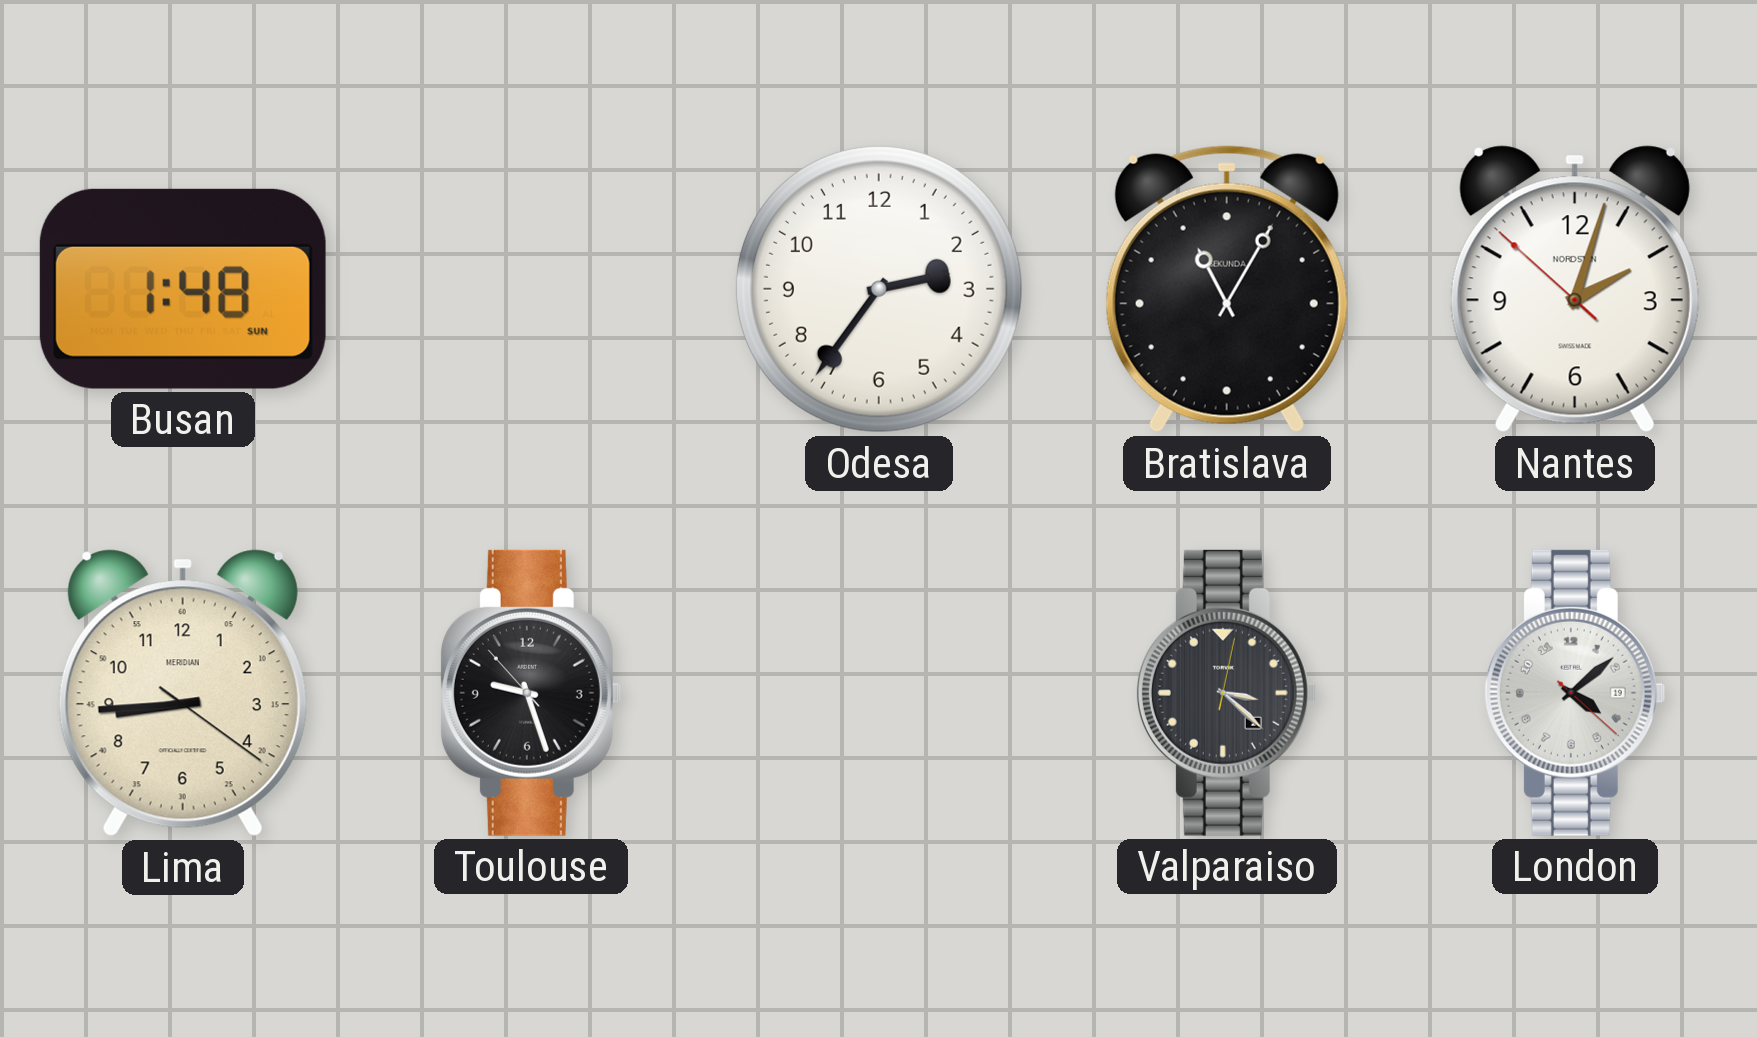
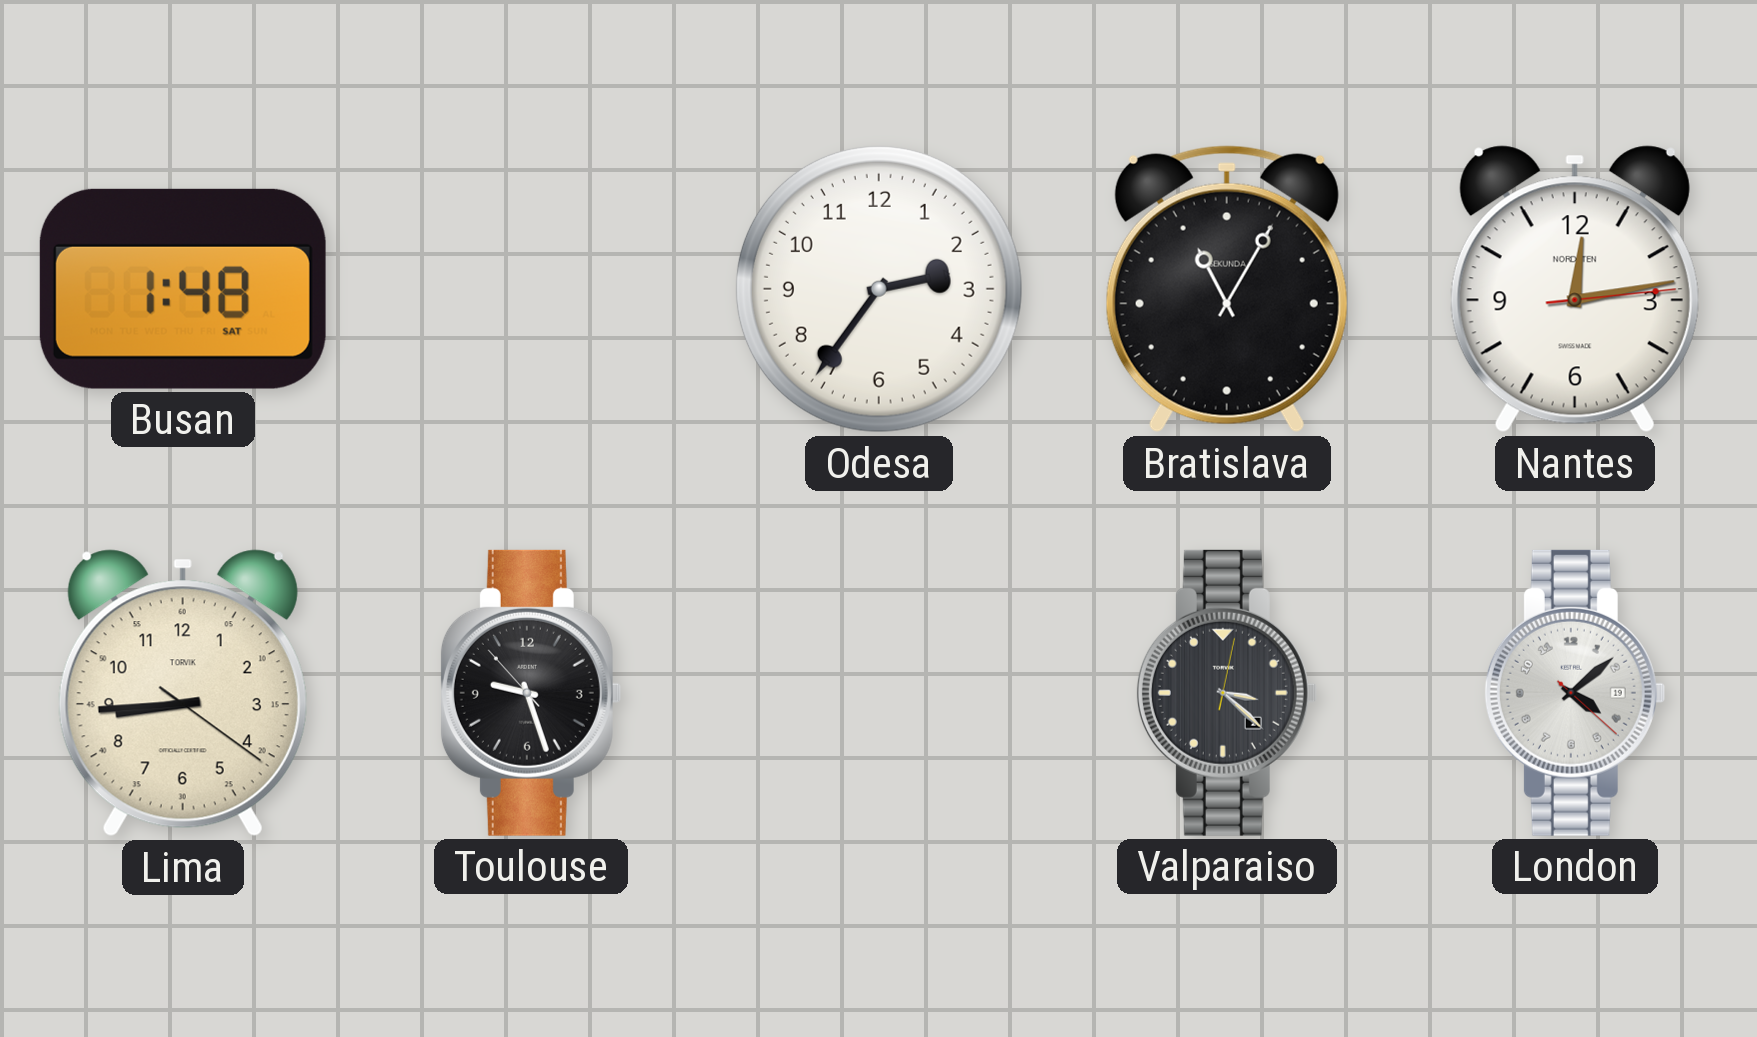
Busan date: SUN -> SAT (183, 289)
Nantes: 2:02 -> 12:13 (1575, 289)
Lima brand: MERIDIAN -> TORVIK (183, 693)
